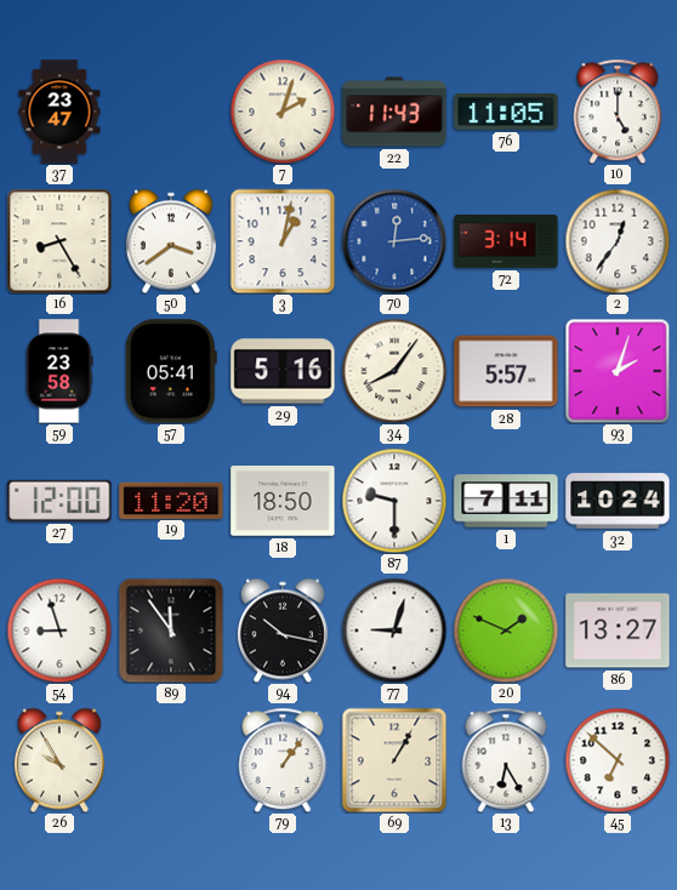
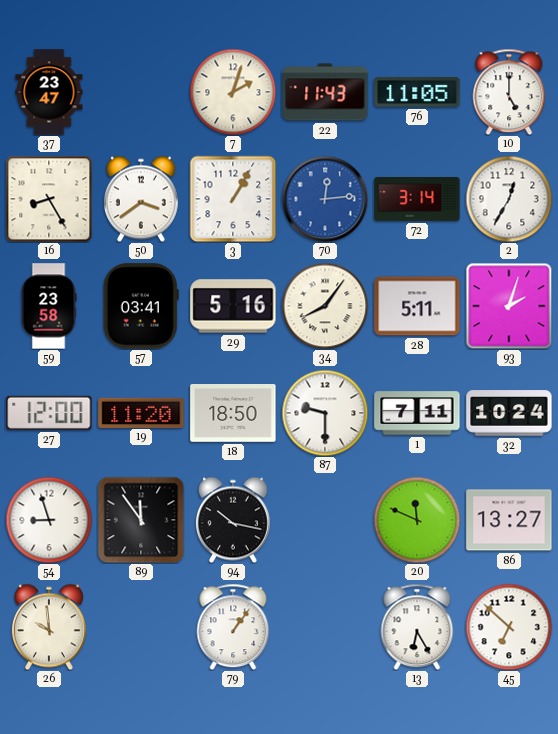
3: 1:02 -> 1:05 (233, 199)
2: 12:36 -> 12:35 (509, 199)
57: 05:41 -> 03:41 (141, 306)
28: 5:57 -> 5:11 (417, 306)
77: 9:03 -> none (394, 631)
20: 1:49 -> 11:49 (417, 520)
26: 9:55 -> 9:59 (49, 627)
69: 1:05 -> none (394, 760)
